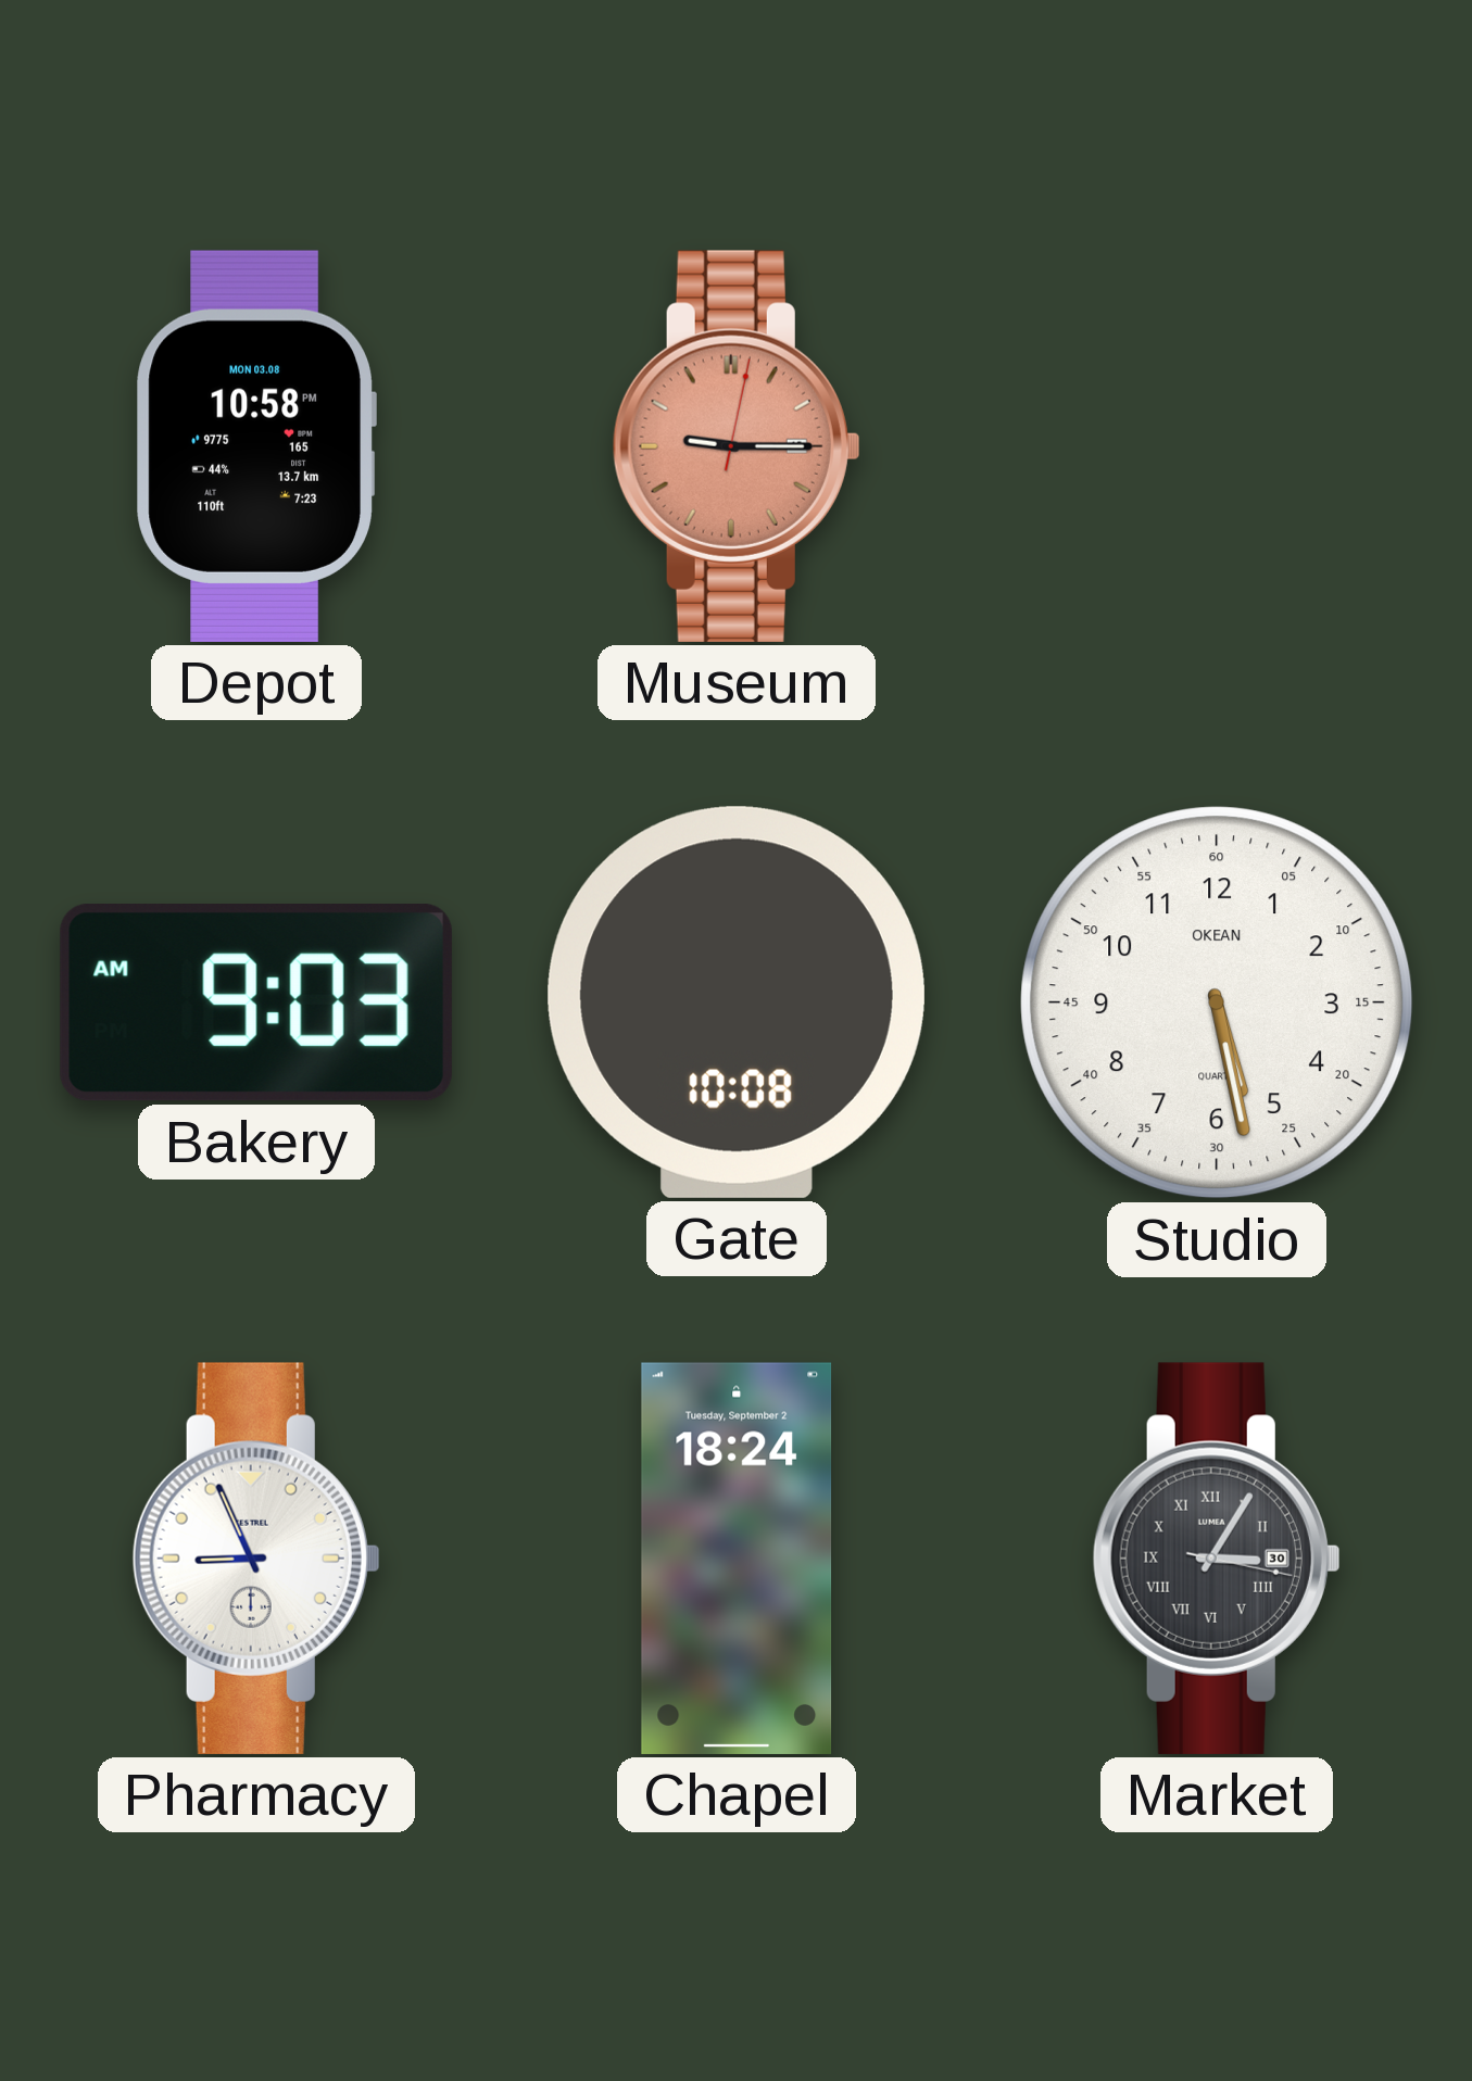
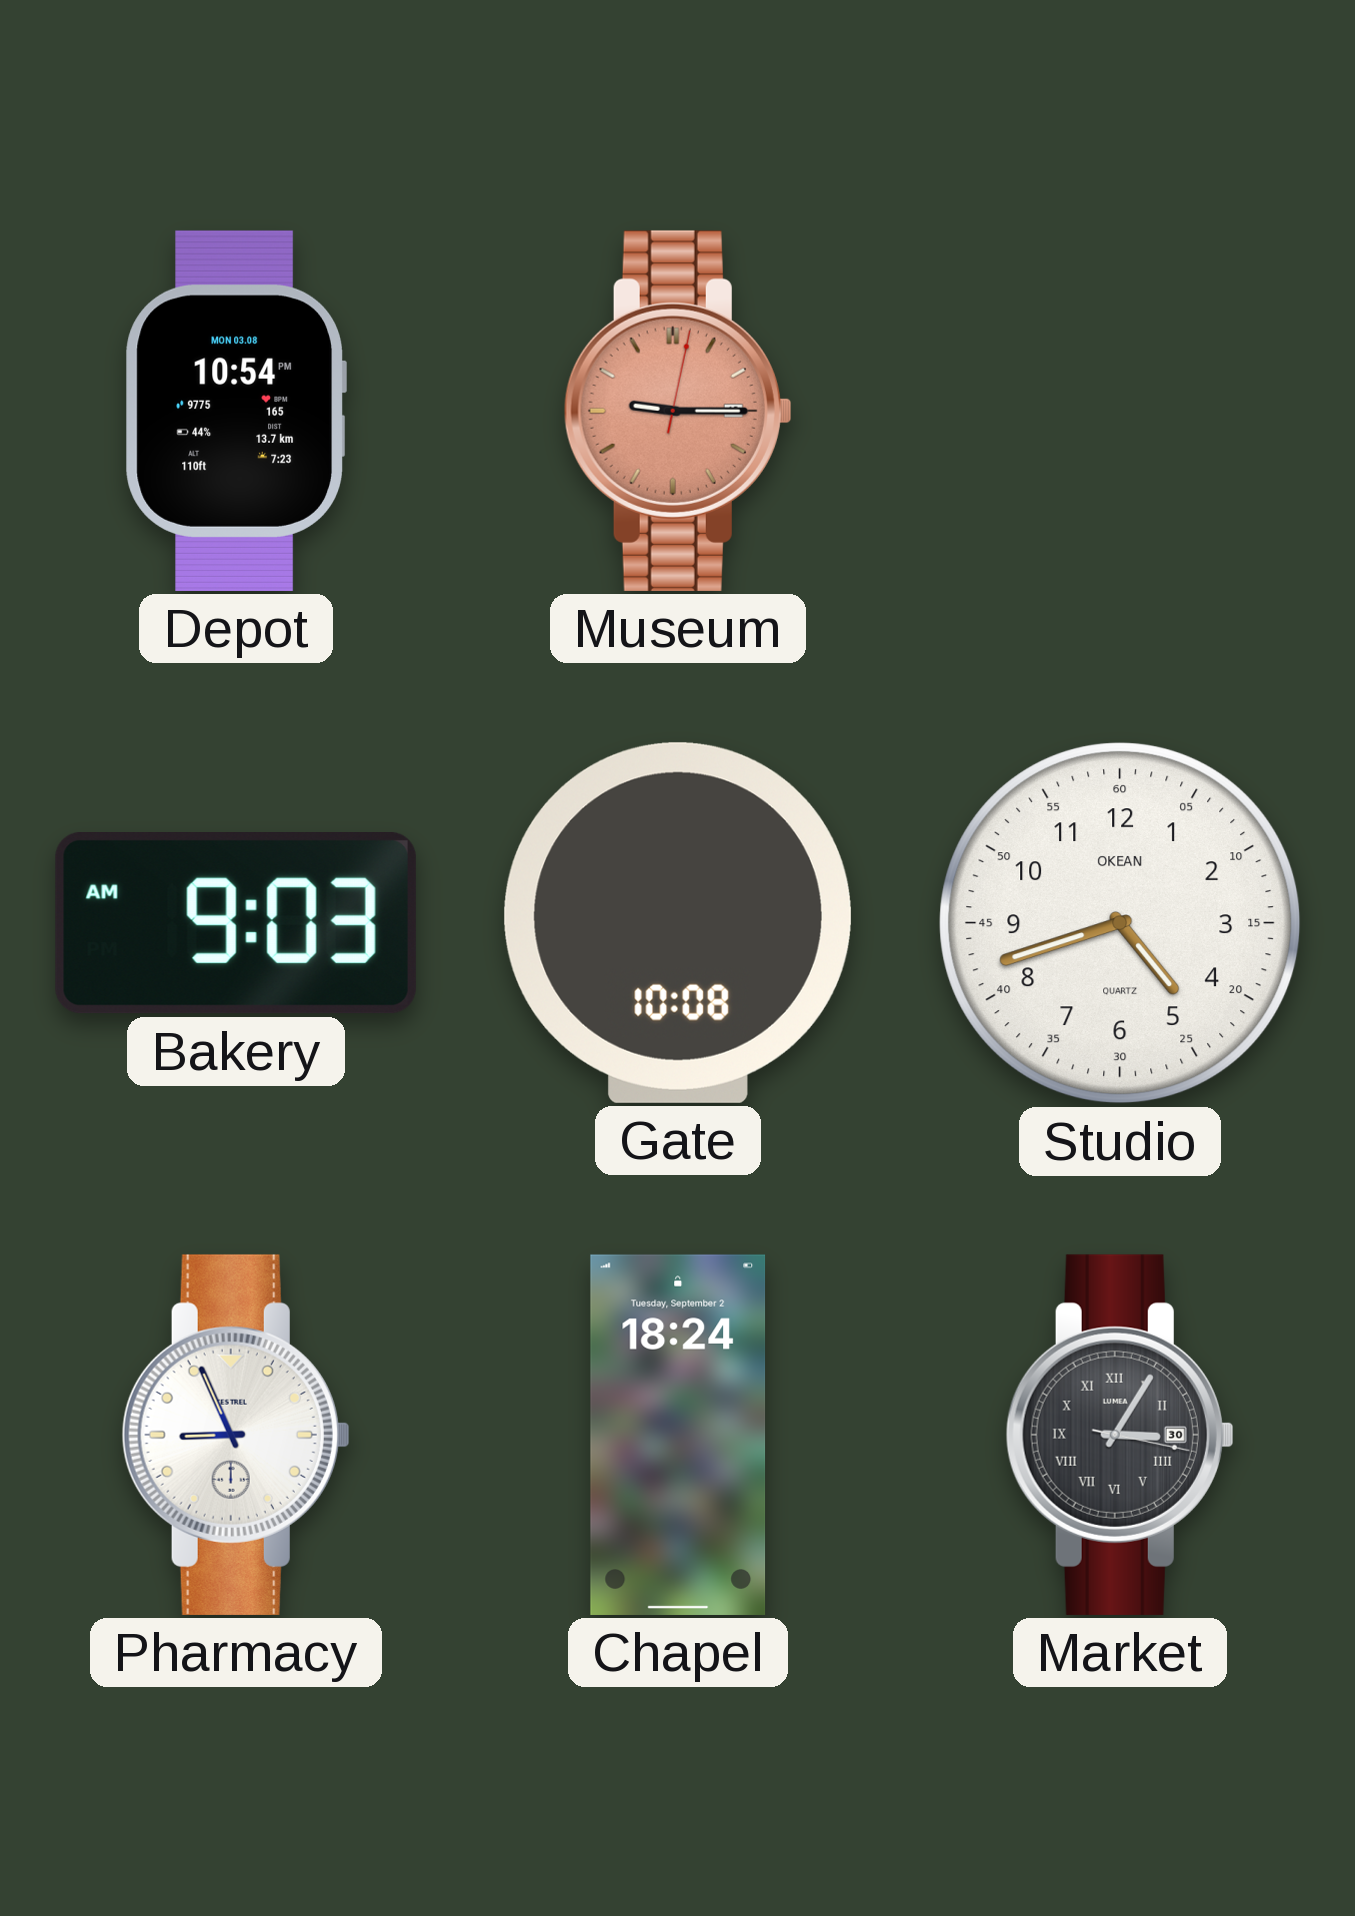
Depot: 10:58 -> 10:54 (236, 411)
Studio: 5:28 -> 4:42 (1120, 923)
